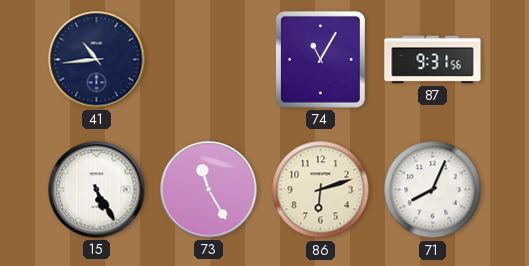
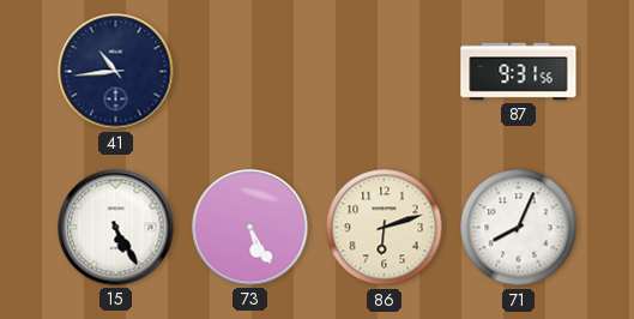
74: 11:05 -> none (320, 59)
73: 11:25 -> 5:25 (250, 228)
